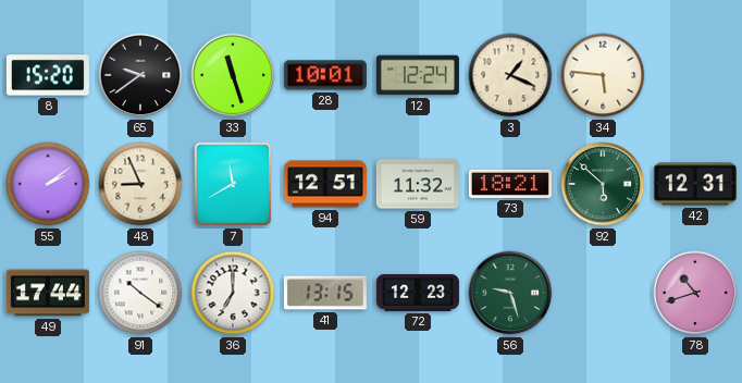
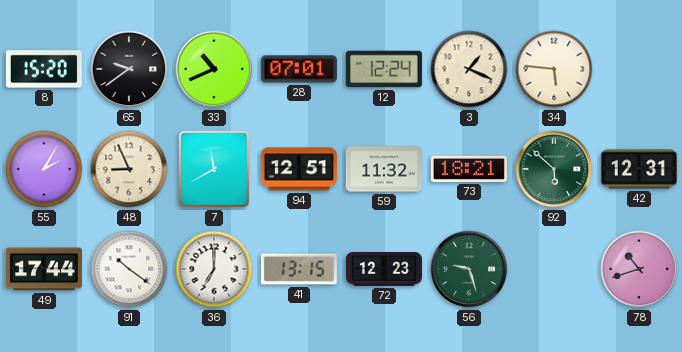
33: 11:27 -> 10:41 (214, 69)
28: 10:01 -> 07:01 (299, 69)
55: 2:09 -> 2:05 (44, 169)
